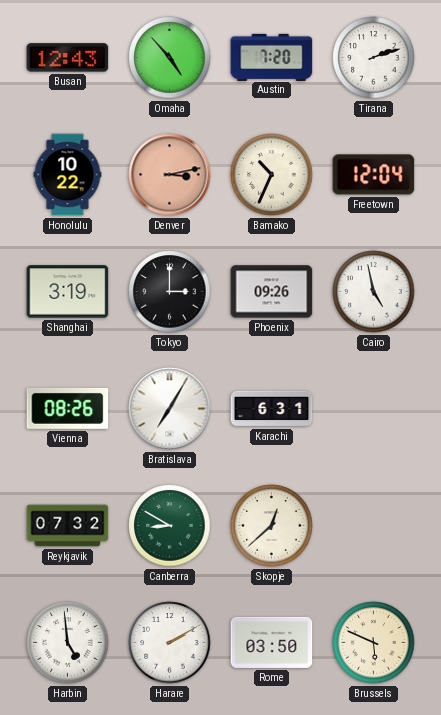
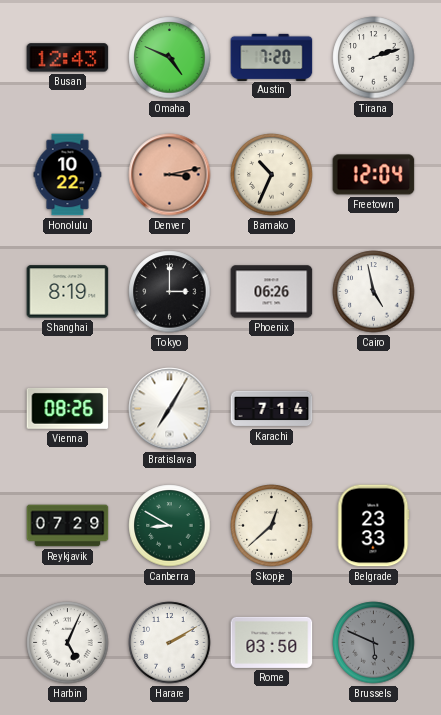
Omaha: 4:53 -> 4:49 (170, 58)
Shanghai: 3:19 -> 8:19 (68, 292)
Phoenix: 09:26 -> 06:26 (272, 292)
Karachi: 6:31 -> 7:14 (272, 409)
Reykjavik: 07:32 -> 07:29 (68, 526)
Belgrade: none -> 23:33 (373, 526)
Harbin: 4:59 -> 5:04 (68, 643)
Brussels dial: cream -> grey (374, 643)
